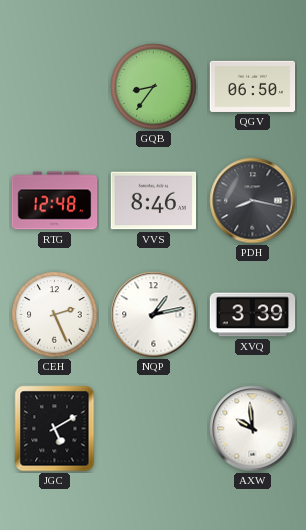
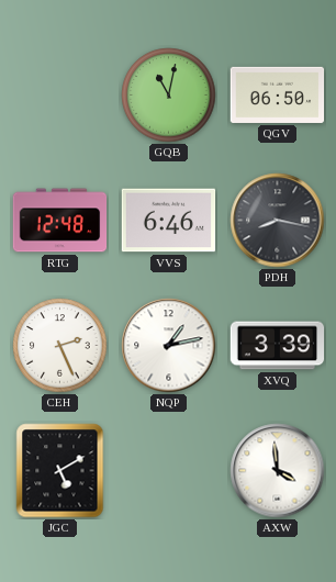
GQB: 8:36 -> 11:02 (169, 96)
VVS: 8:46 -> 6:46 (169, 221)
AXW: 9:59 -> 3:59 (278, 471)
